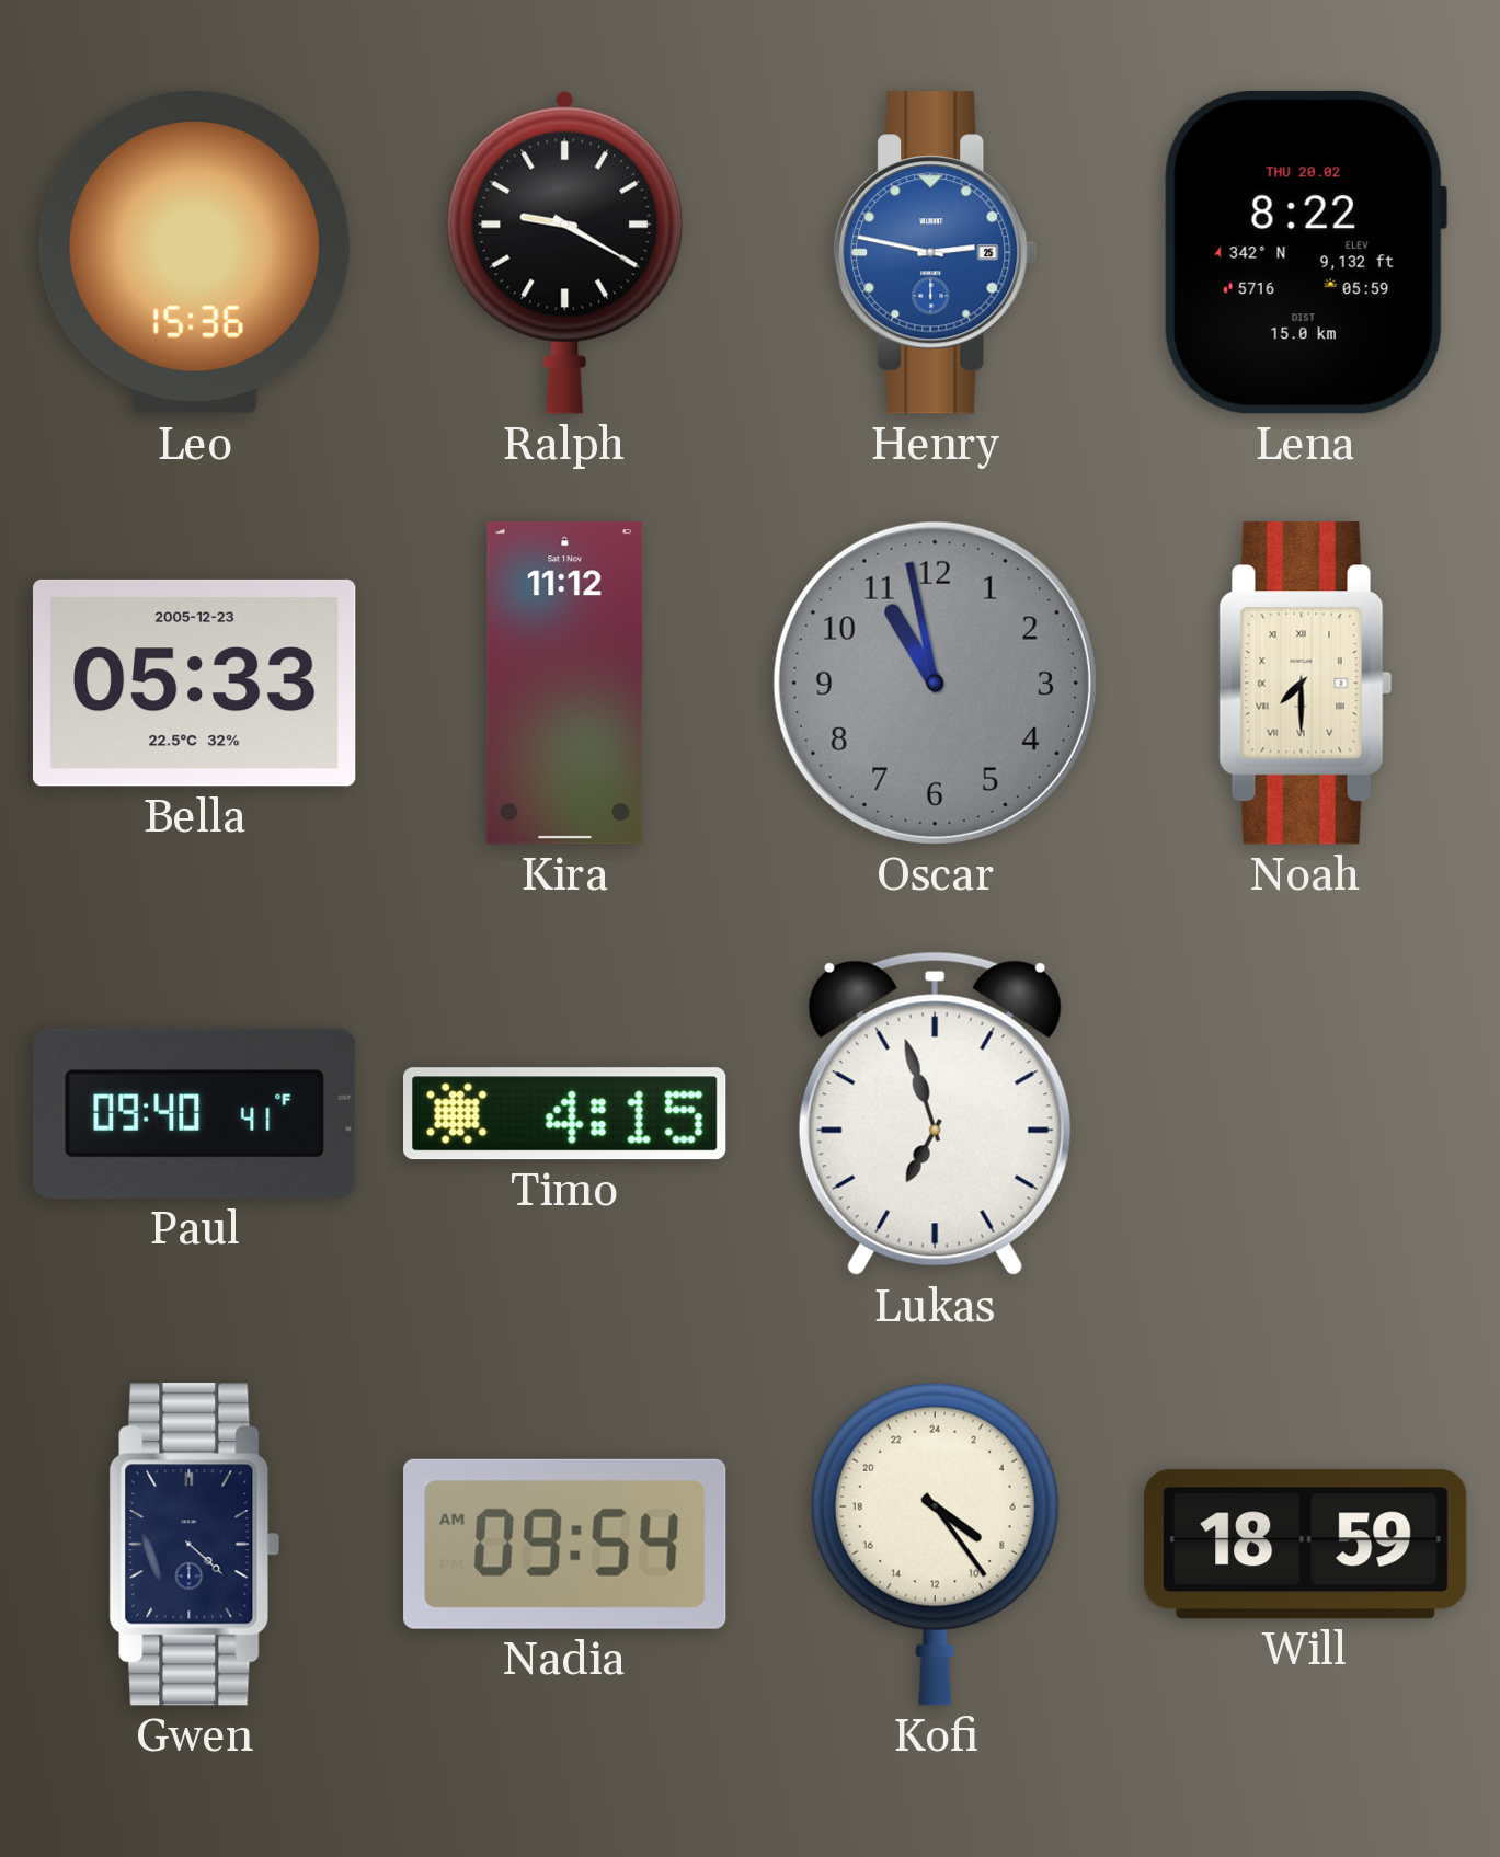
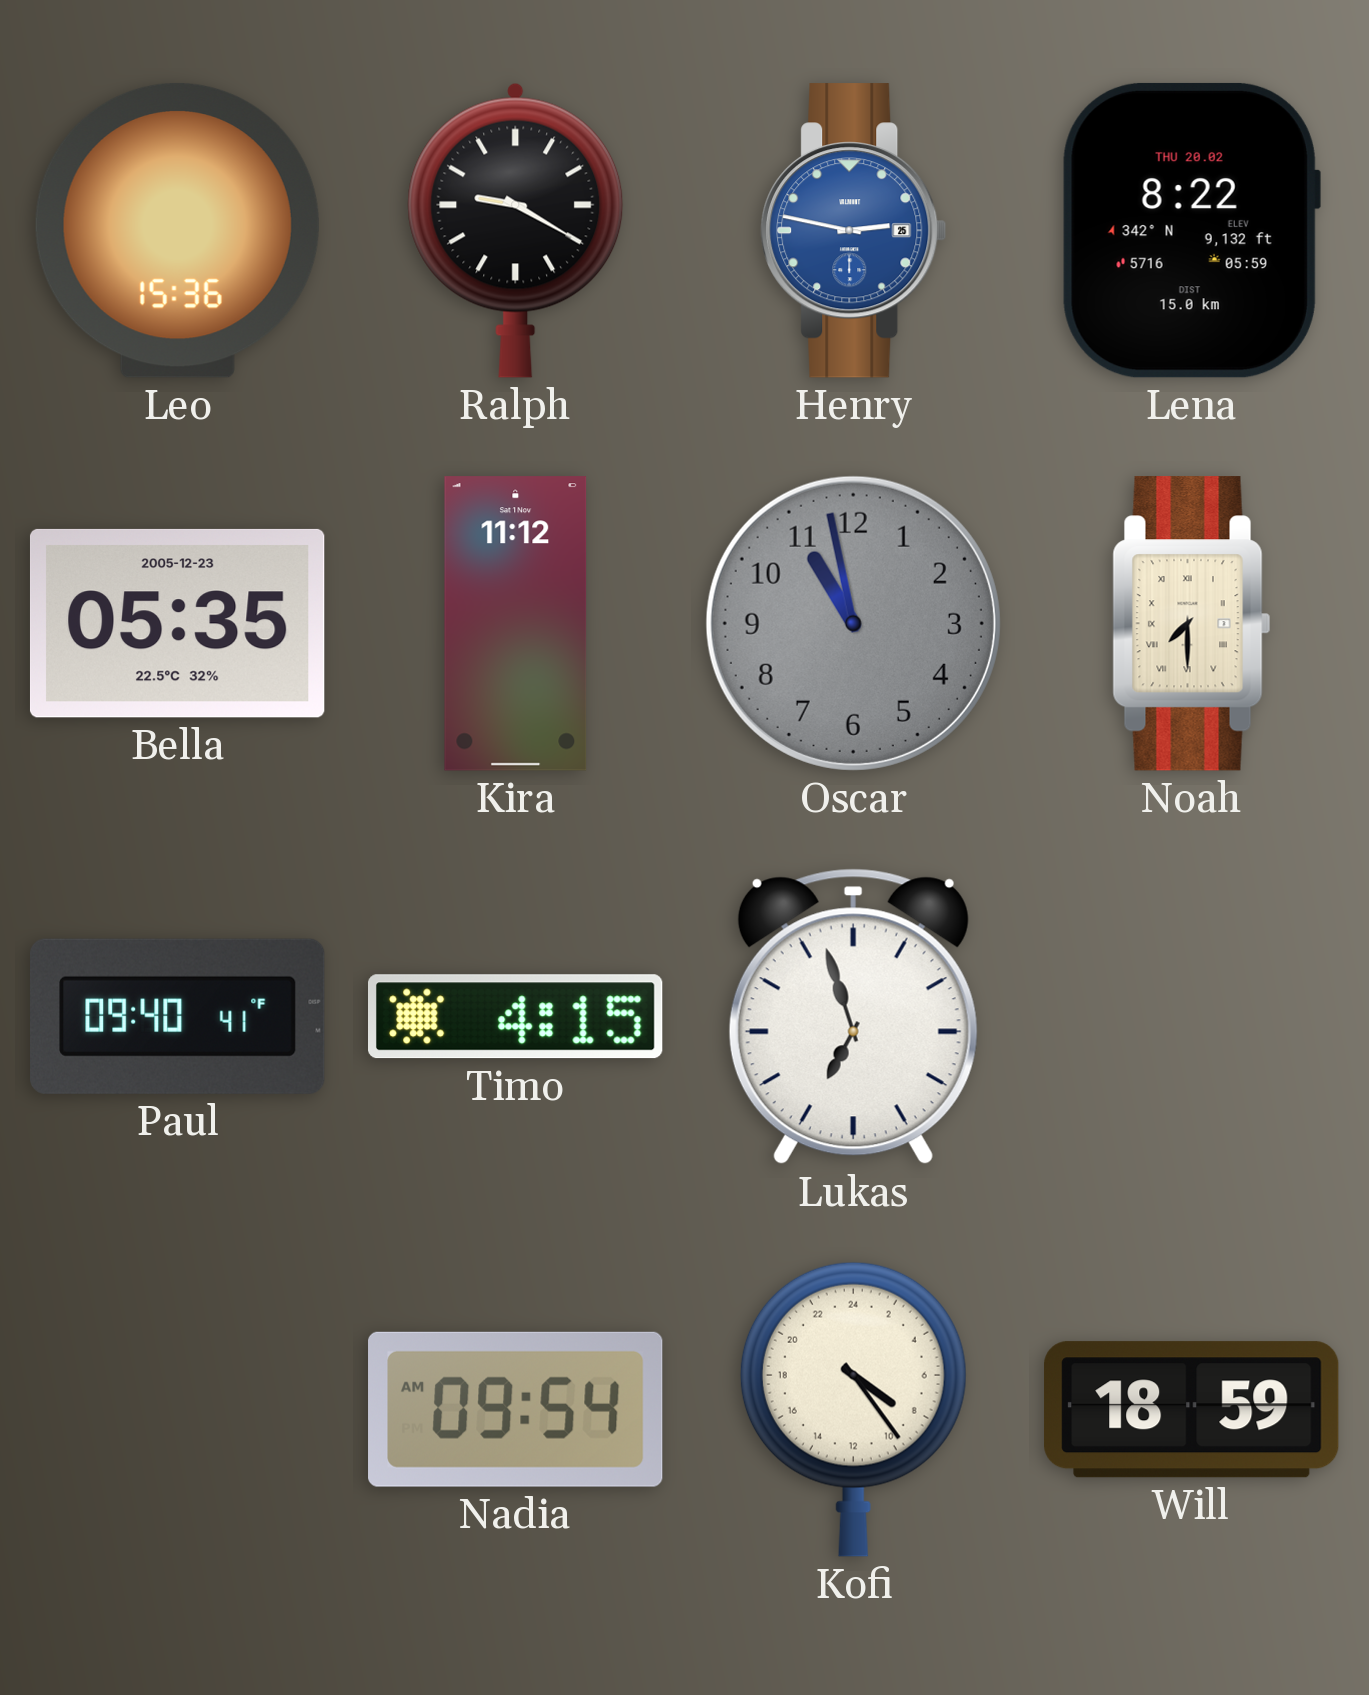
Bella: 05:33 -> 05:35 (177, 623)
Gwen: 4:22 -> none (195, 1545)
